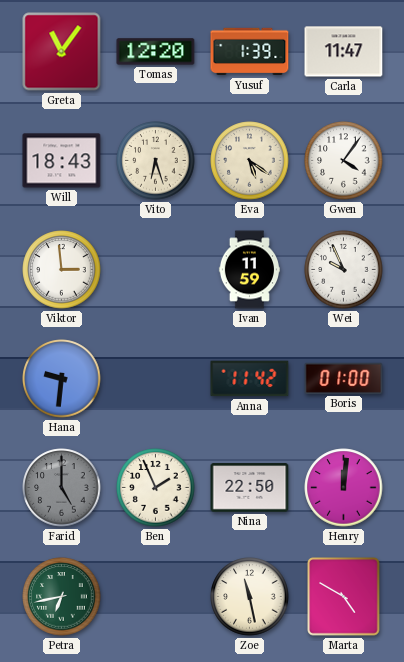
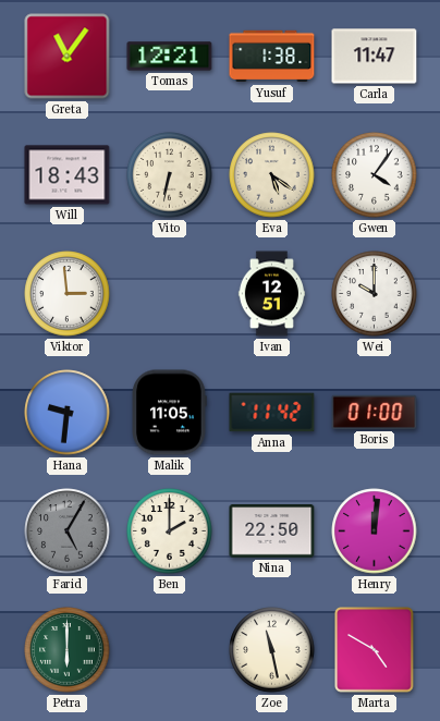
Tomas: 12:20 -> 12:21 (170, 57)
Yusuf: 1:39 -> 1:38 (272, 57)
Vito: 6:27 -> 6:32 (170, 175)
Ivan: 11:59 -> 12:51 (271, 294)
Wei: 9:56 -> 10:00 (375, 294)
Malik: none -> 11:05 (169, 413)
Farid: 5:00 -> 5:05 (68, 531)
Ben: 1:56 -> 2:00 (170, 531)
Petra: 6:43 -> 6:00 (68, 650)
